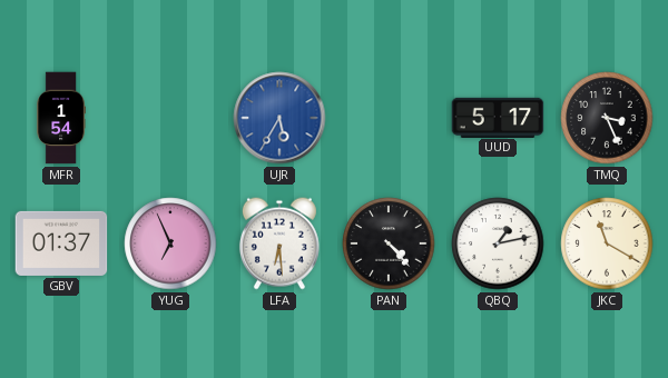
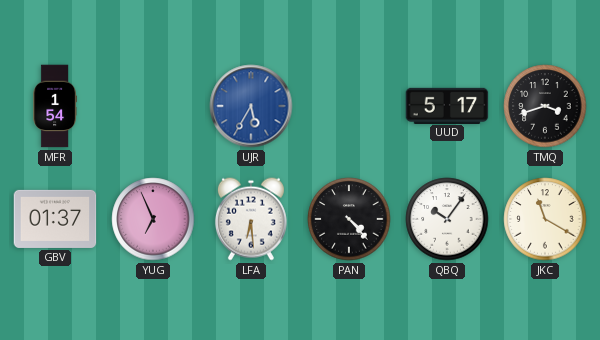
TMQ: 3:26 -> 3:42 (545, 106)
QBQ: 1:13 -> 10:06 (447, 219)
